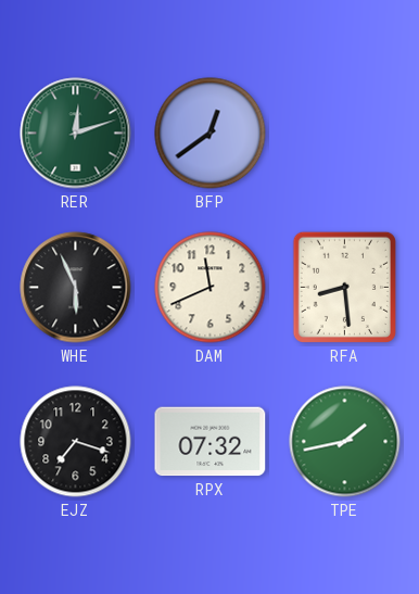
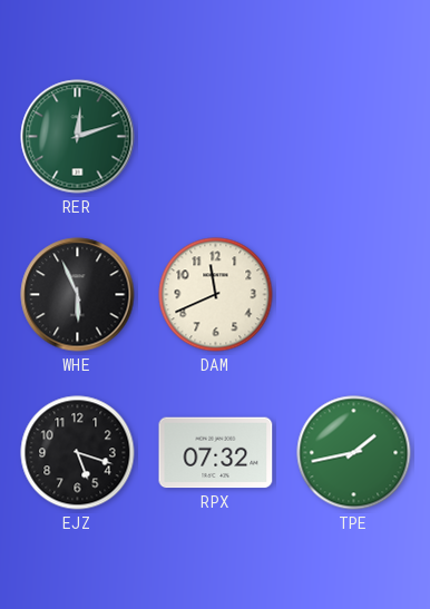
BFP: 12:39 -> none (211, 134)
RFA: 8:29 -> none (344, 287)
EJZ: 7:18 -> 5:18 (78, 453)
